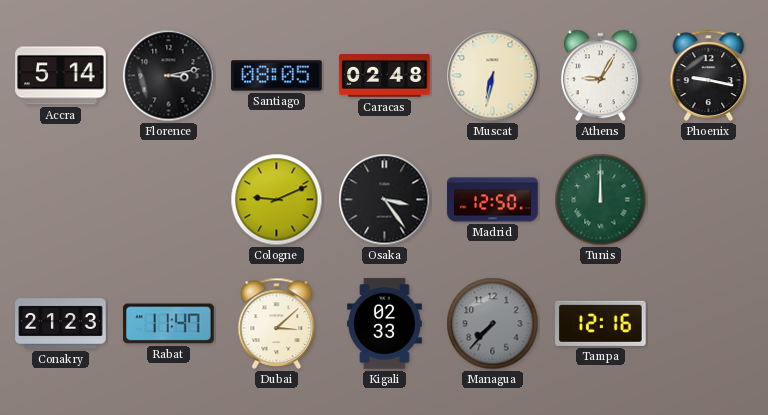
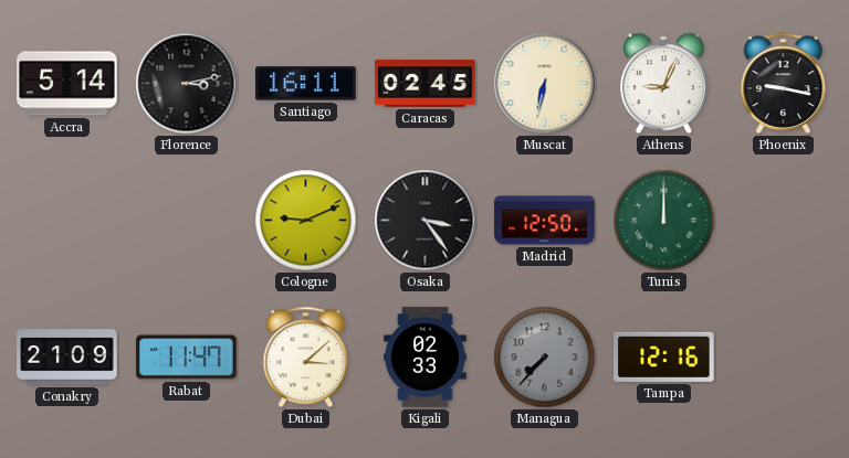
Santiago: 08:05 -> 16:11 (306, 84)
Caracas: 02:48 -> 02:45 (426, 84)
Athens: 9:05 -> 9:04 (663, 84)
Conakry: 21:23 -> 21:09 (67, 358)
